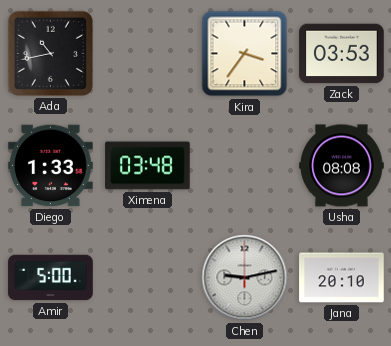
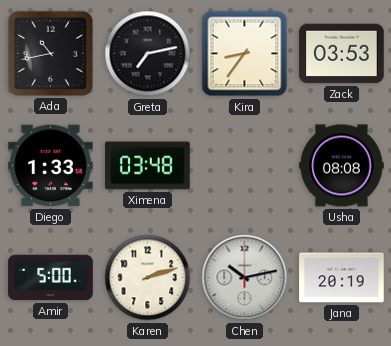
Greta: none -> 7:13 (148, 54)
Kira: 3:36 -> 8:36 (245, 54)
Karen: none -> 2:12 (148, 278)
Chen: 9:13 -> 10:13 (245, 278)
Jana: 20:10 -> 20:19 (342, 278)
